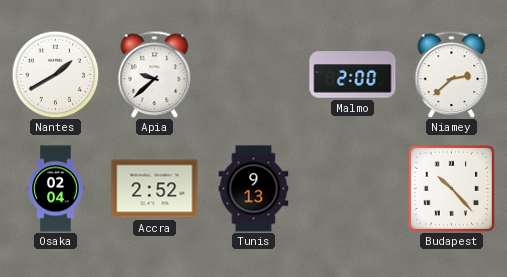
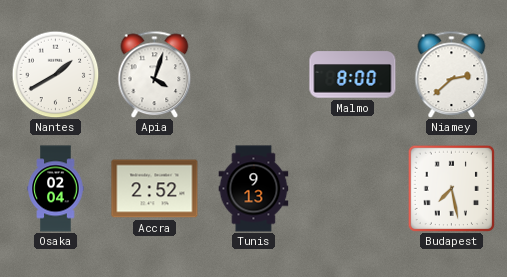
Apia: 9:38 -> 4:03 (155, 74)
Malmo: 2:00 -> 8:00 (353, 75)
Budapest: 10:23 -> 7:28 (451, 188)
